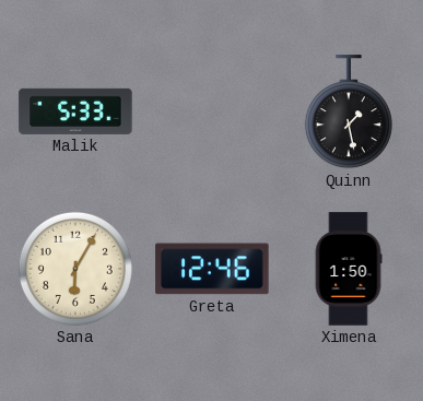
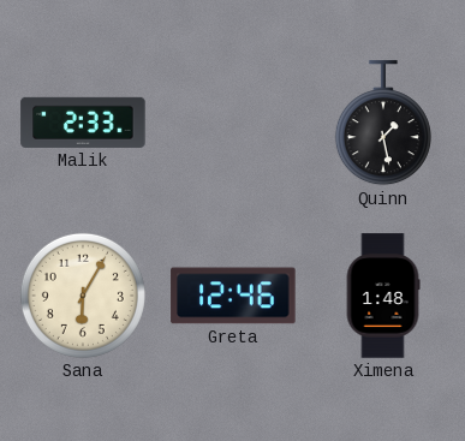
Malik: 5:33 -> 2:33 (83, 123)
Ximena: 1:50 -> 1:48 (383, 296)
